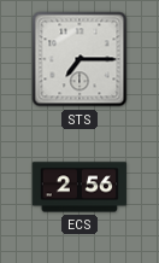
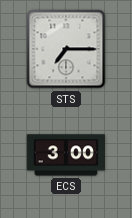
ECS: 2:56 -> 3:00 (65, 155)
